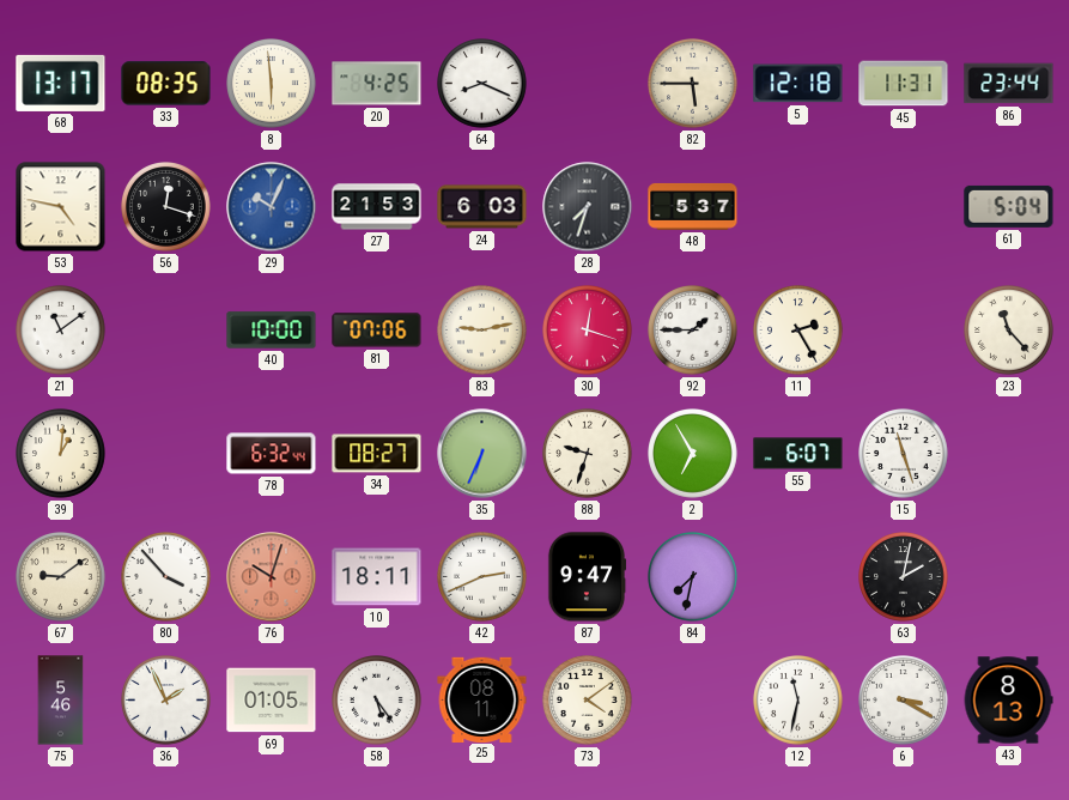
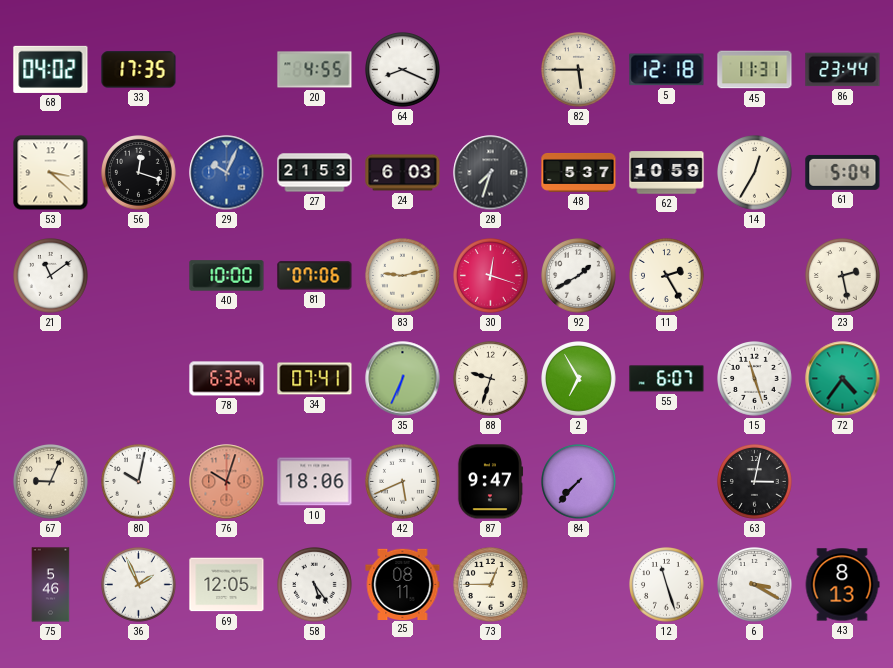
68: 13:17 -> 04:02 (51, 69)
33: 08:35 -> 17:35 (139, 70)
8: 5:59 -> none (272, 84)
20: 4:25 -> 4:55 (315, 70)
53: 4:47 -> 3:22 (51, 173)
62: none -> 10:59 (667, 173)
14: none -> 12:35 (755, 173)
92: 1:45 -> 1:40 (579, 276)
23: 11:23 -> 2:28 (843, 276)
39: 1:01 -> none (61, 454)
34: 08:27 -> 07:41 (315, 379)
72: none -> 4:36 (843, 379)
67: 9:09 -> 9:04 (51, 482)
80: 3:53 -> 10:02 (139, 482)
10: 18:11 -> 18:06 (315, 482)
42: 2:41 -> 5:41 (403, 482)
84: 7:32 -> 7:37 (579, 482)
63: 2:02 -> 3:02 (755, 482)
69: 01:05 -> 12:05 (227, 585)
73: 4:09 -> 12:45 (491, 585)
12: 11:32 -> 11:27 (667, 585)
